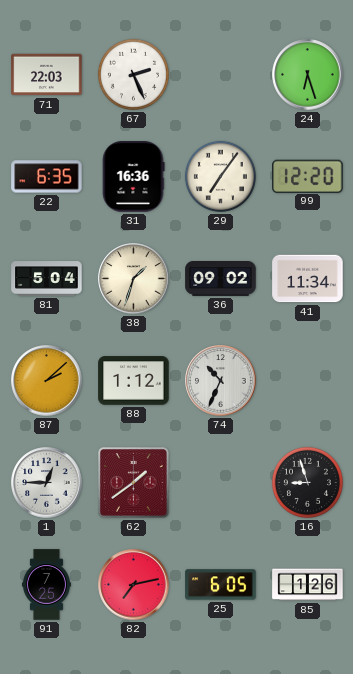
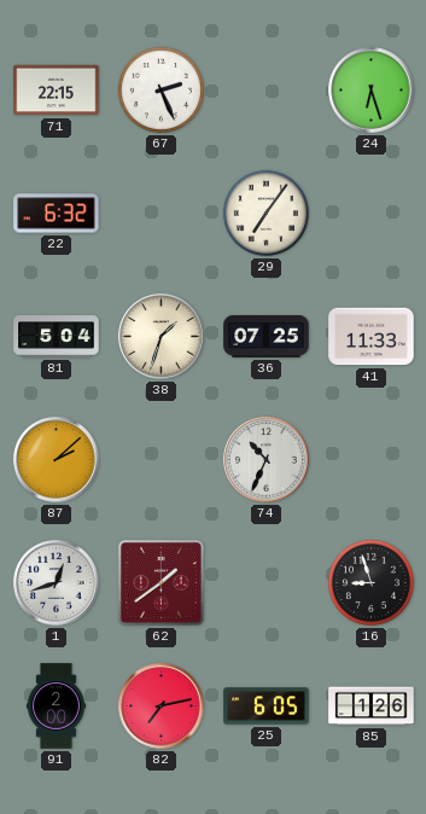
71: 22:03 -> 22:15 (57, 91)
22: 6:35 -> 6:32 (57, 214)
31: 16:36 -> none (133, 177)
99: 12:20 -> none (308, 176)
36: 09:02 -> 07:25 (267, 337)
41: 11:34 -> 11:33 (372, 337)
88: 1:12 -> none (134, 381)
1: 12:45 -> 12:42 (57, 583)
91: 7:25 -> 2:00 (56, 707)
